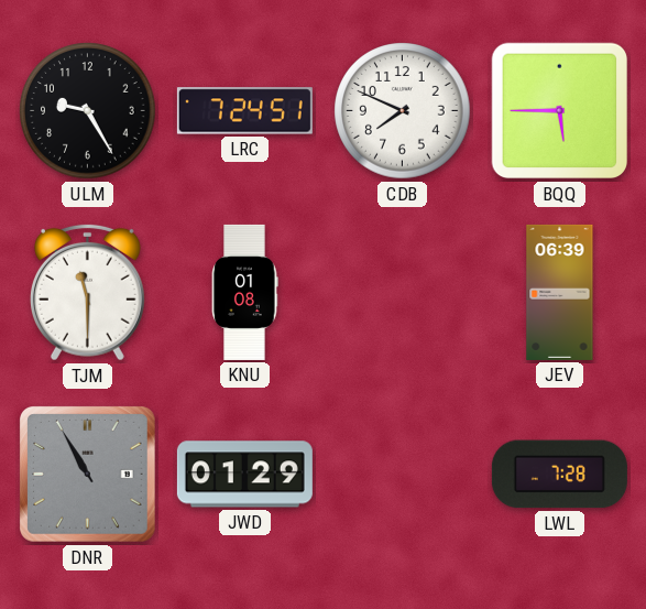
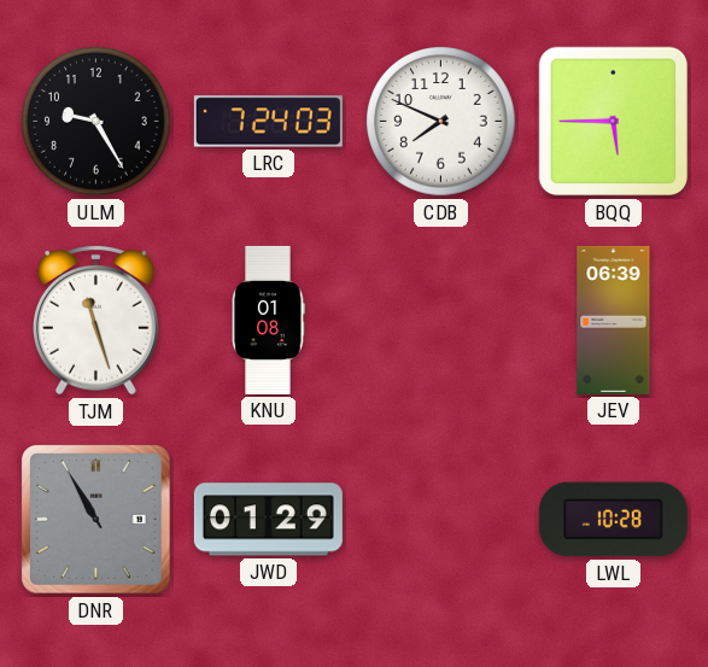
LRC: 7:24:51 -> 7:24:03 (268, 122)
TJM: 11:30 -> 11:27 (95, 320)
LWL: 7:28 -> 10:28 (613, 520)
